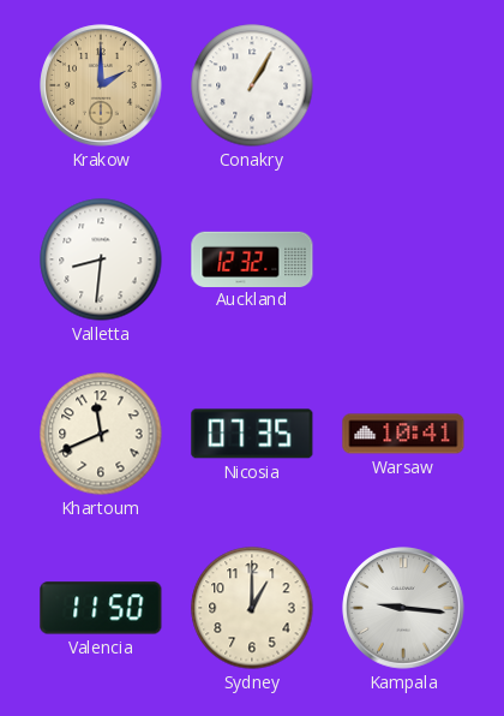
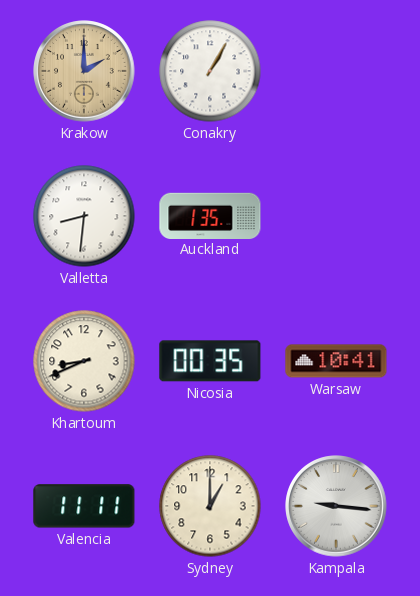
Auckland: 12:32 -> 1:35 (210, 215)
Khartoum: 11:41 -> 8:41 (84, 361)
Nicosia: 07:35 -> 00:35 (210, 361)
Valencia: 11:50 -> 11:11 (84, 506)
